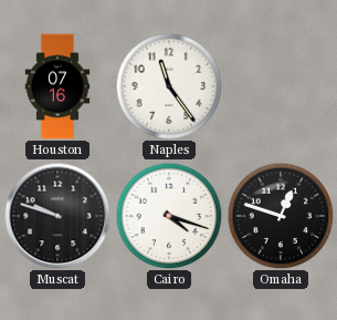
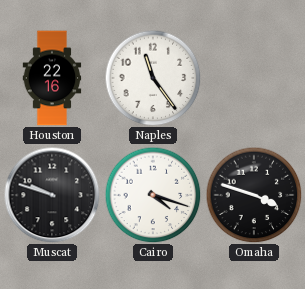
Houston: 07:16 -> 22:16 (52, 78)
Omaha: 12:48 -> 3:48 (254, 195)
